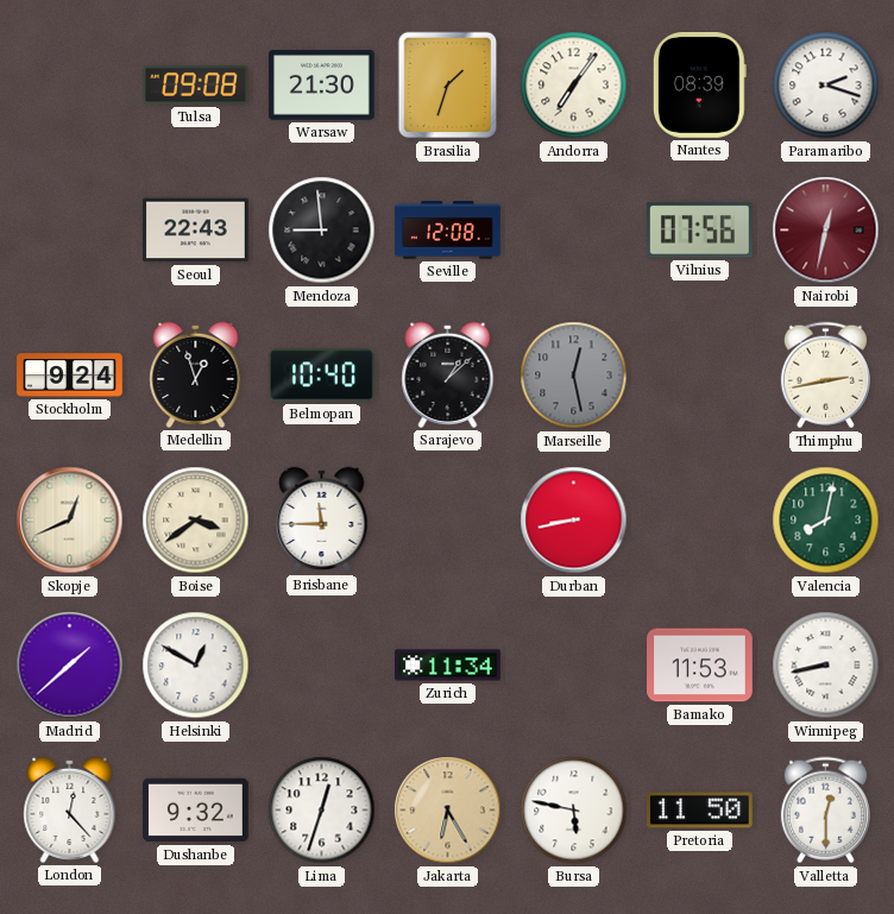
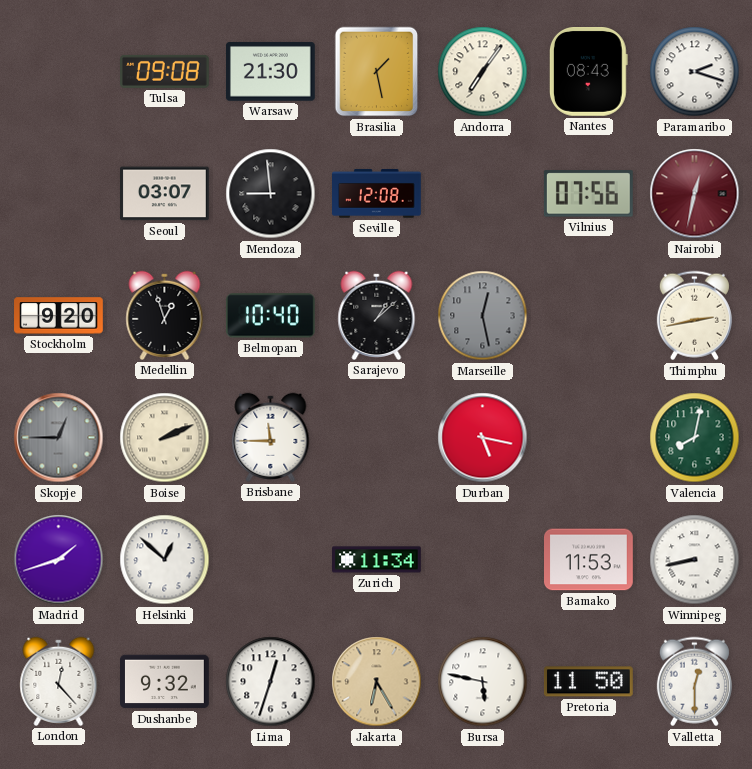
Brasilia: 1:33 -> 1:28 (377, 72)
Nantes: 08:39 -> 08:43 (588, 72)
Seoul: 22:43 -> 03:07 (165, 194)
Stockholm: 9:24 -> 9:20 (59, 316)
Skopje: 12:41 -> 12:45 (59, 438)
Skopje dial: cream -> grey (59, 438)
Boise: 3:39 -> 2:11 (165, 438)
Durban: 8:43 -> 5:17 (483, 438)
Madrid: 1:38 -> 1:42 (59, 560)
Helsinki: 12:50 -> 12:52 (165, 560)
